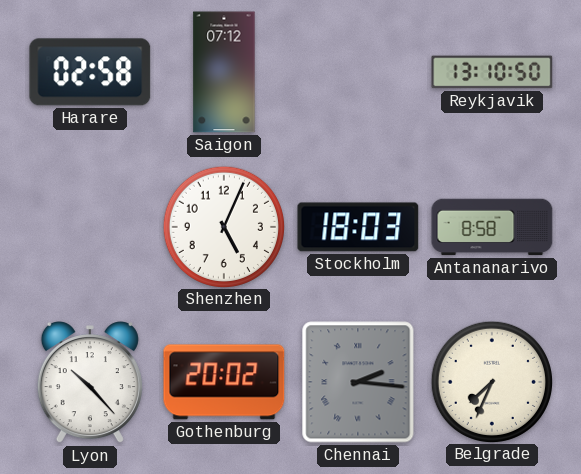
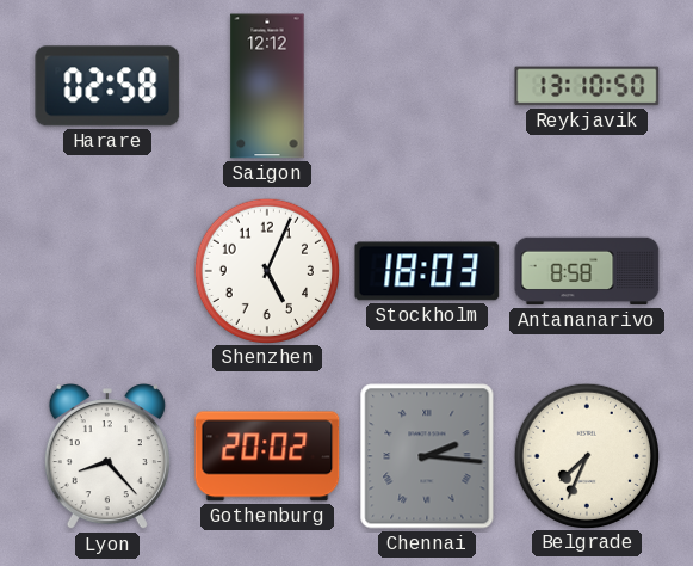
Saigon: 07:12 -> 12:12 (267, 86)
Lyon: 10:23 -> 8:23 (107, 457)
